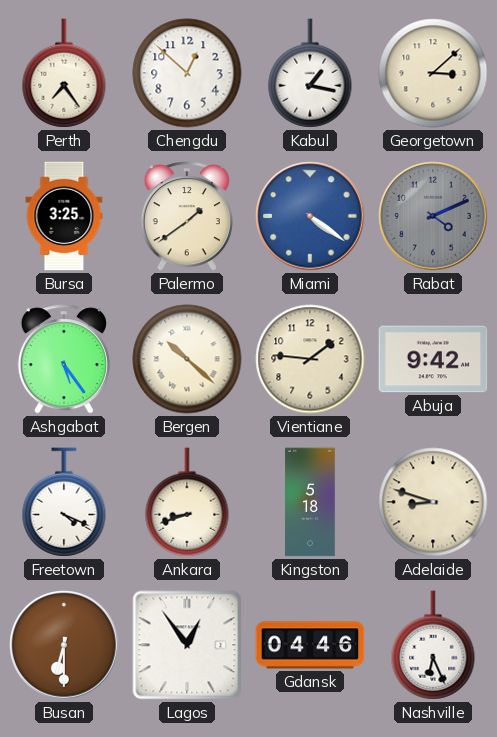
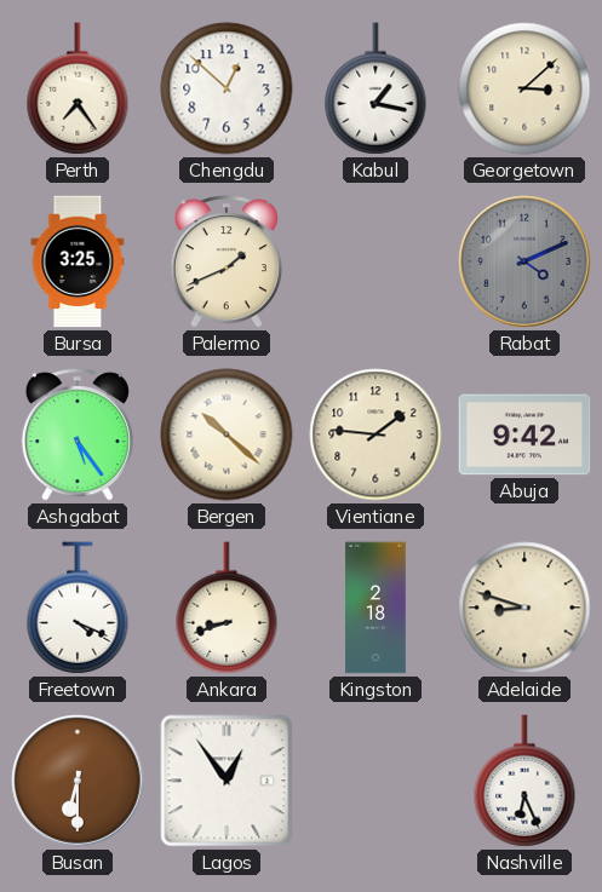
Palermo: 1:39 -> 1:41 (227, 261)
Miami: 4:21 -> none (310, 216)
Kingston: 5:18 -> 2:18 (375, 608)
Gdansk: 04:46 -> none (310, 645)
